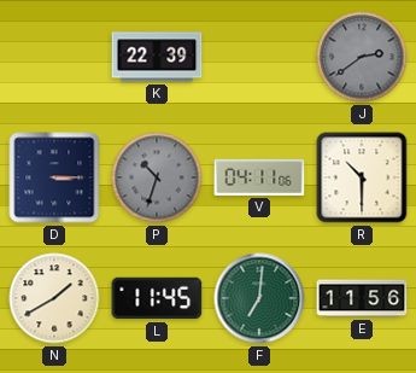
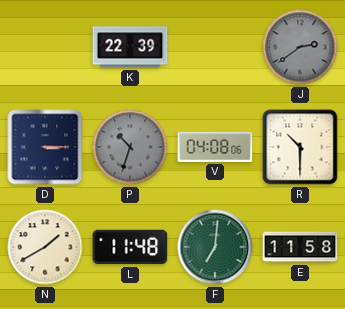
V: 04:11 -> 04:08 (215, 147)
L: 11:45 -> 11:48 (130, 247)
E: 11:56 -> 11:58 (300, 247)
